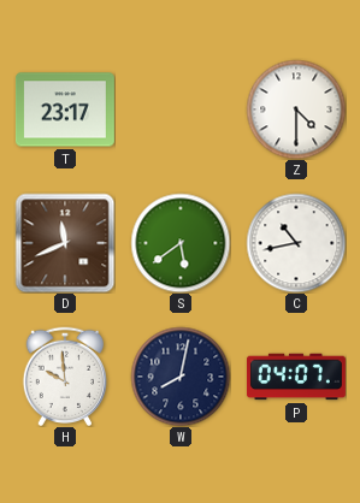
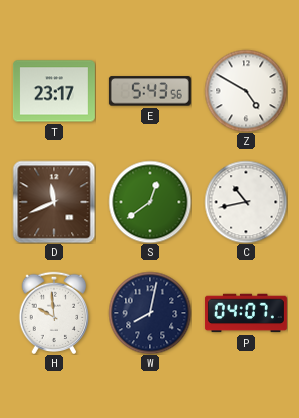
E: none -> 5:43 (150, 91)
Z: 4:30 -> 4:50 (246, 91)
S: 5:39 -> 12:39 (150, 202)
